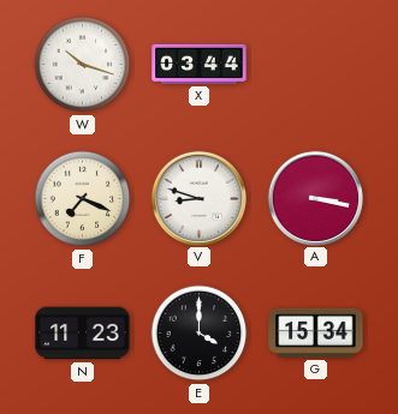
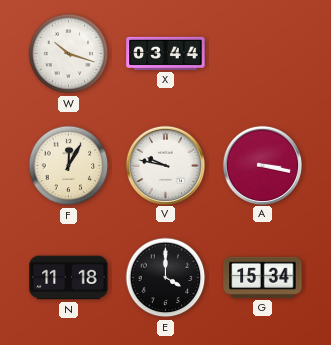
F: 7:19 -> 12:05 (69, 166)
V: 8:48 -> 9:47 (165, 165)
N: 11:23 -> 11:18 (69, 278)
